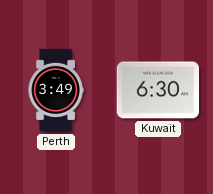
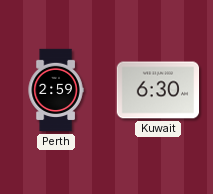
Perth: 3:49 -> 2:59 (56, 90)
